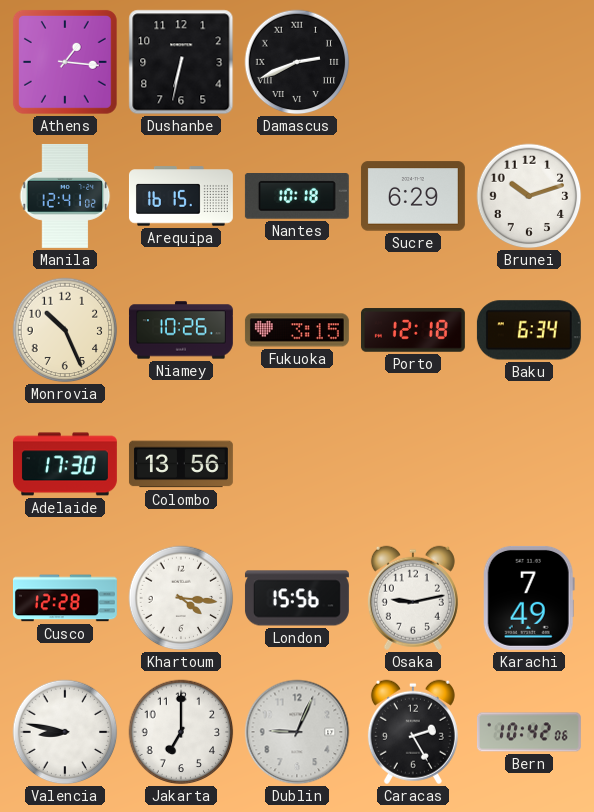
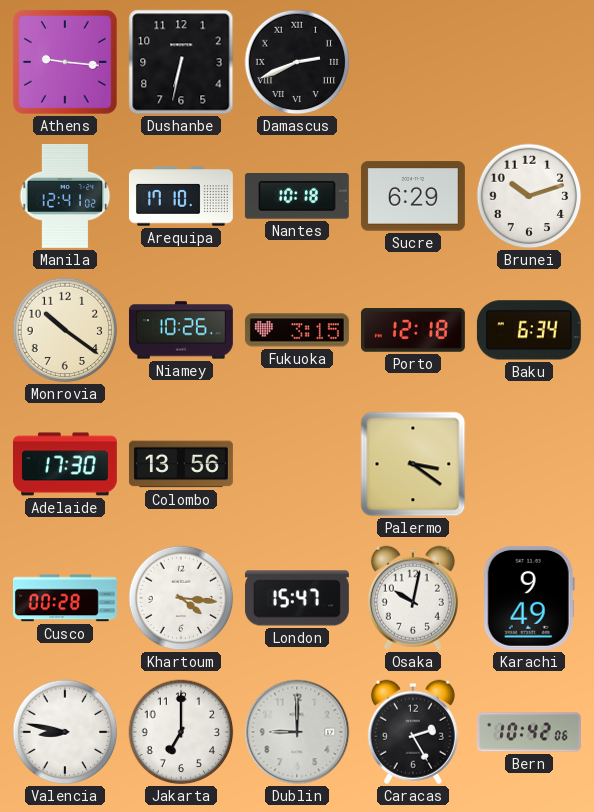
Athens: 1:16 -> 9:16 (65, 62)
Arequipa: 16:15 -> 17:10 (181, 196)
Monrovia: 10:26 -> 10:21 (65, 330)
Palermo: none -> 3:21 (413, 464)
Cusco: 12:28 -> 00:28 (65, 598)
London: 15:56 -> 15:47 (297, 598)
Osaka: 9:13 -> 10:02 (413, 598)
Karachi: 7:49 -> 9:49 (529, 598)
Dublin: 9:04 -> 9:00 (297, 732)
